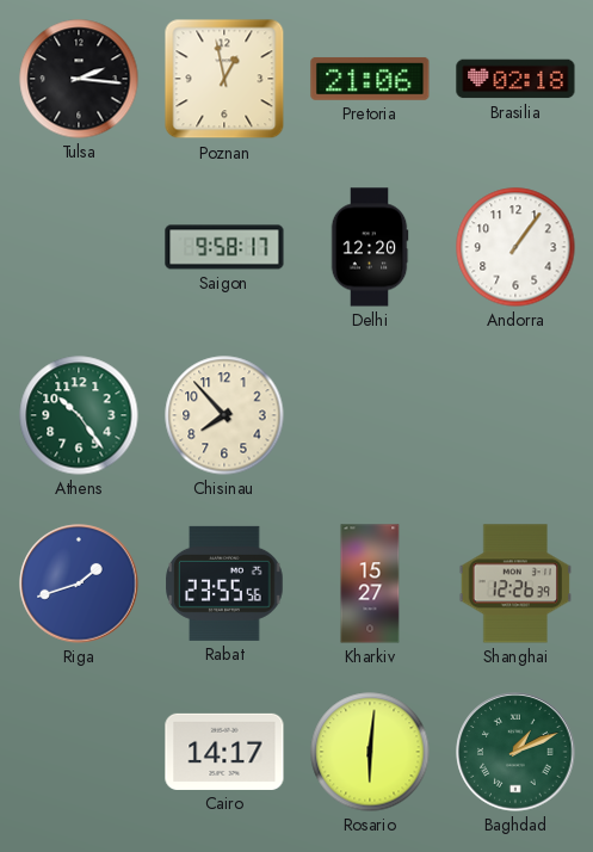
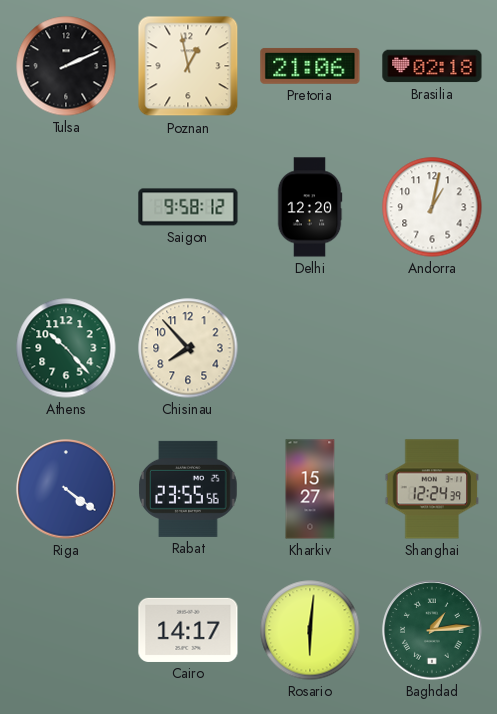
Tulsa: 2:16 -> 2:11 (66, 66)
Saigon: 9:58:17 -> 9:58:12 (188, 207)
Andorra: 1:06 -> 1:02 (432, 207)
Athens: 10:24 -> 10:23 (66, 348)
Riga: 1:42 -> 4:21 (66, 489)
Shanghai: 12:26 -> 12:24 (432, 489)
Baghdad: 1:11 -> 1:14 (432, 630)
